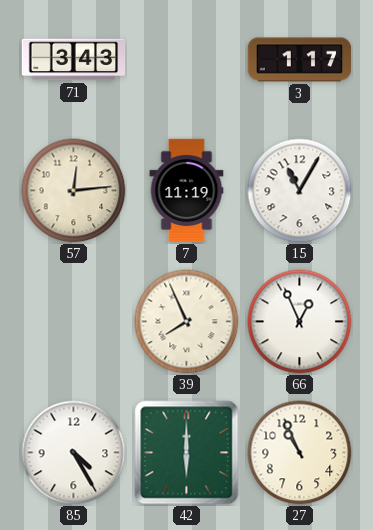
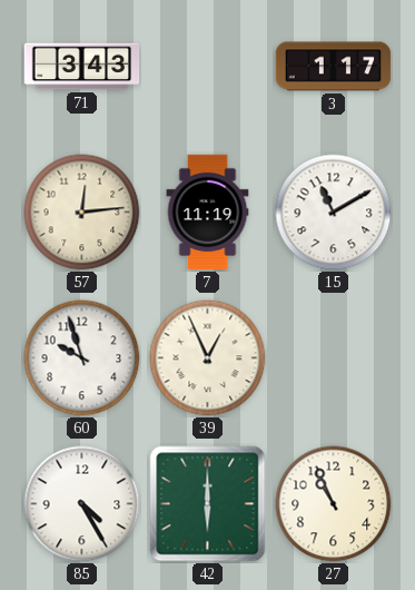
15: 11:05 -> 11:10 (334, 213)
60: none -> 9:57 (82, 358)
39: 7:56 -> 12:56 (208, 358)
66: 12:56 -> none (300, 322)
